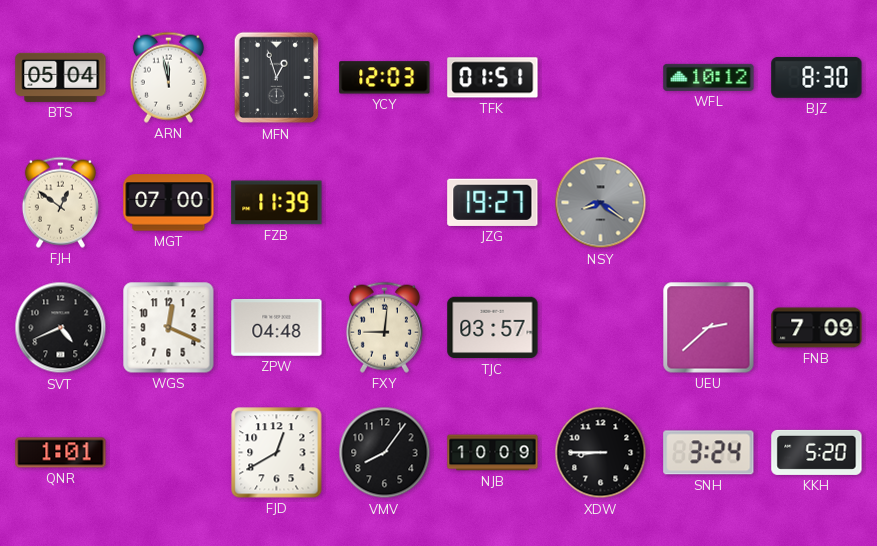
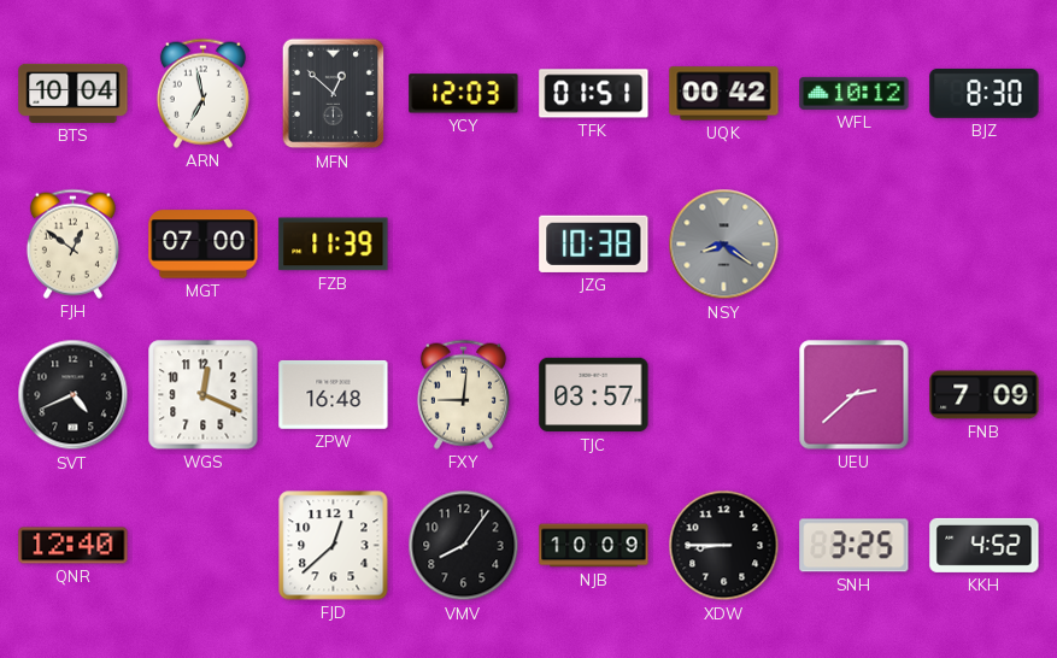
BTS: 05:04 -> 10:04 (74, 93)
ARN: 11:58 -> 6:58 (202, 93)
MFN: 12:57 -> 12:52 (334, 94)
UQK: none -> 00:42 (724, 94)
JZG: 19:27 -> 10:38 (594, 243)
ZPW: 04:48 -> 16:48 (334, 394)
QNR: 1:01 -> 12:40 (74, 546)
FJD: 12:40 -> 12:38 (334, 546)
SNH: 3:24 -> 3:25 (855, 546)
KKH: 5:20 -> 4:52 (985, 545)
